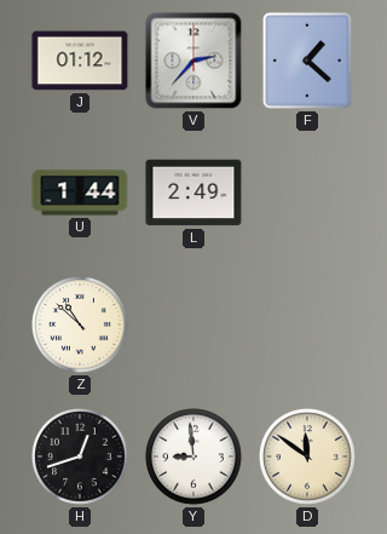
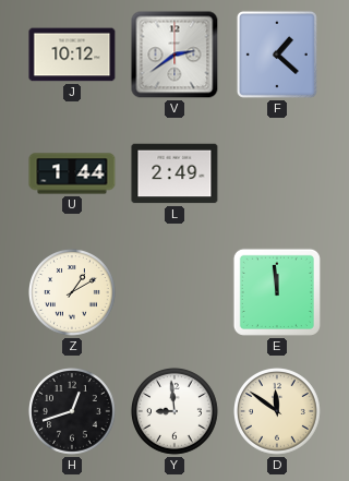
J: 01:12 -> 10:12 (72, 55)
V: 2:37 -> 2:39 (174, 55)
Z: 10:52 -> 1:10 (73, 293)
E: none -> 11:59 (277, 292)
